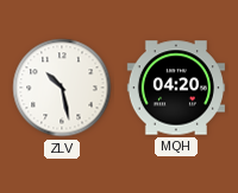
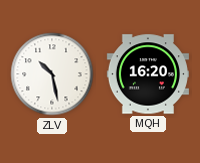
MQH: 04:20 -> 16:20 (148, 74)
